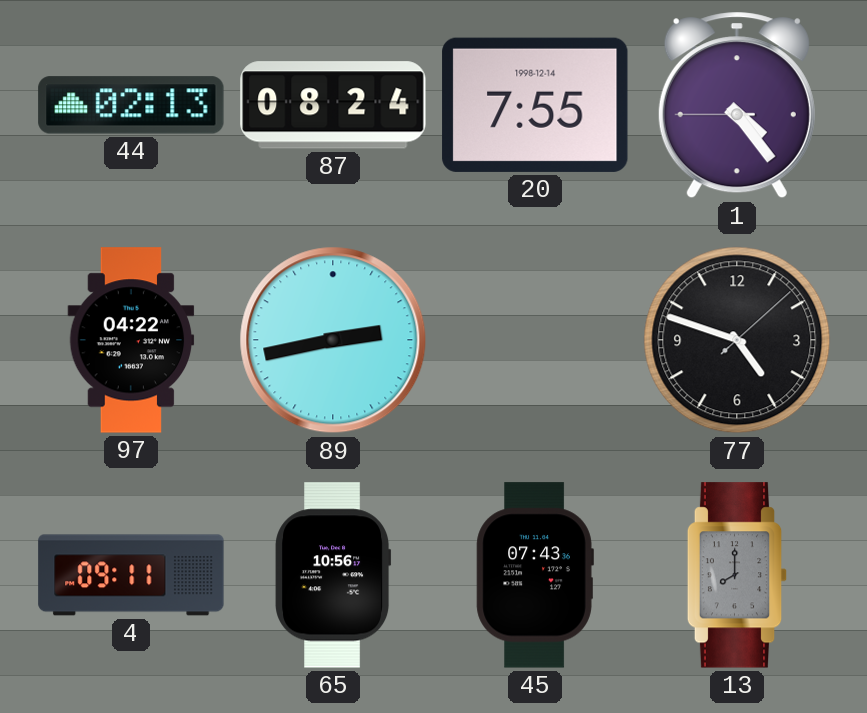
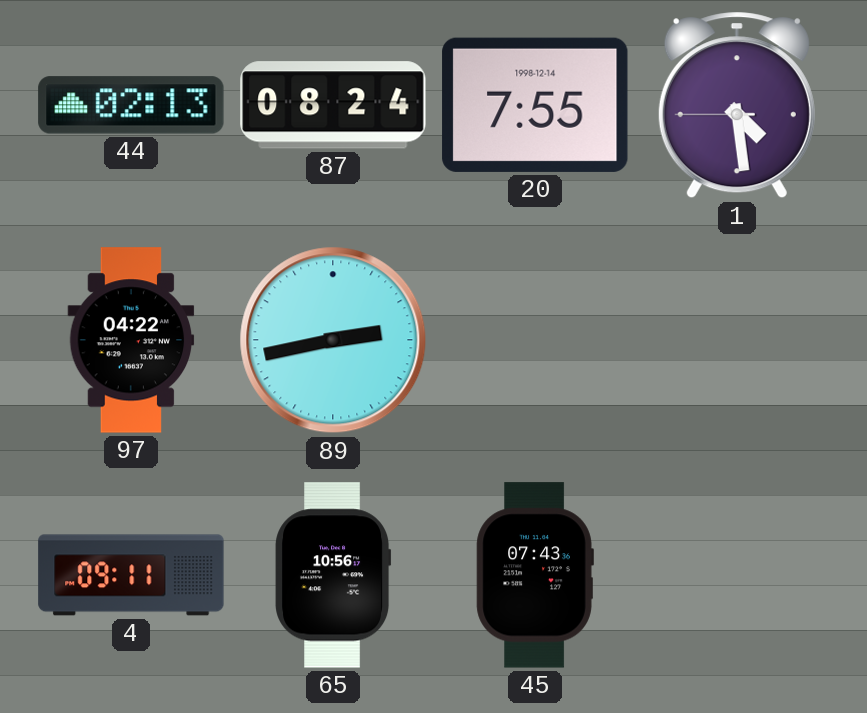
1: 4:23 -> 4:28 (737, 105)
77: 4:48 -> none (737, 340)
13: 8:00 -> none (737, 575)
